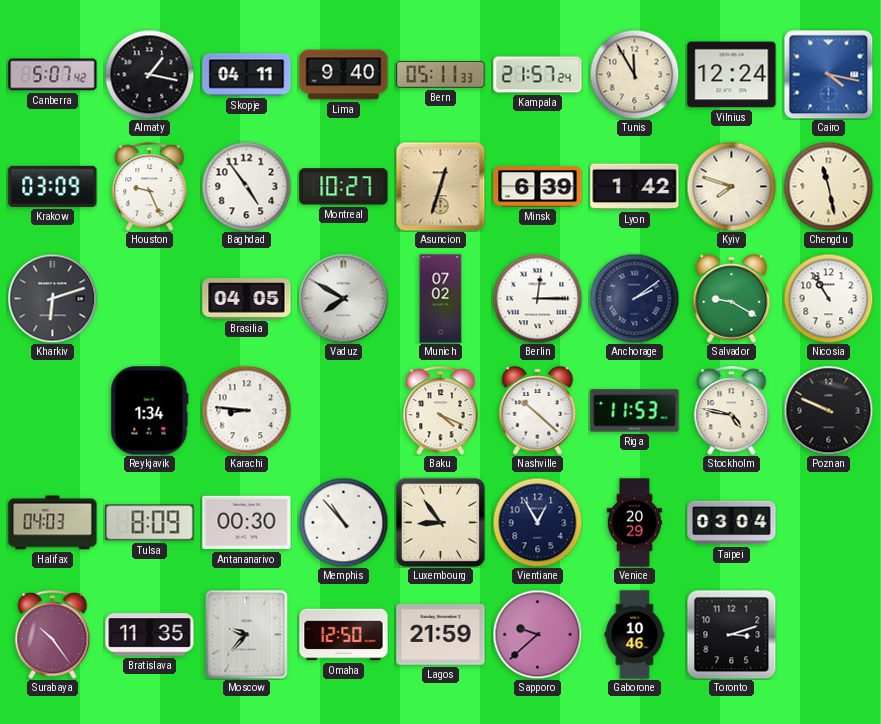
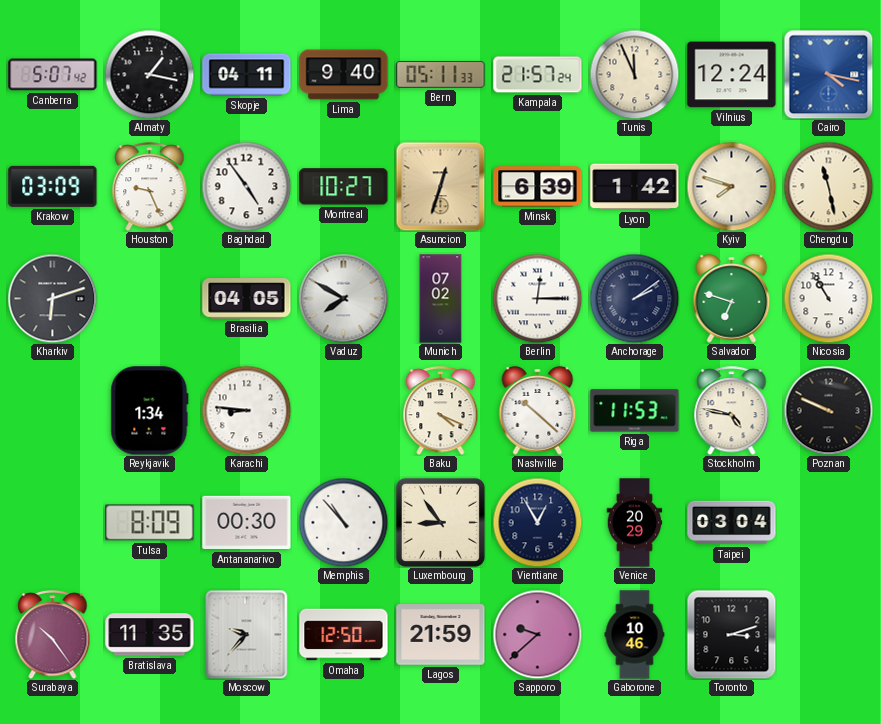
Tunis: 11:55 -> 11:56 (634, 74)
Salvador: 9:20 -> 6:48 (732, 299)
Halifax: 04:03 -> none (53, 523)
